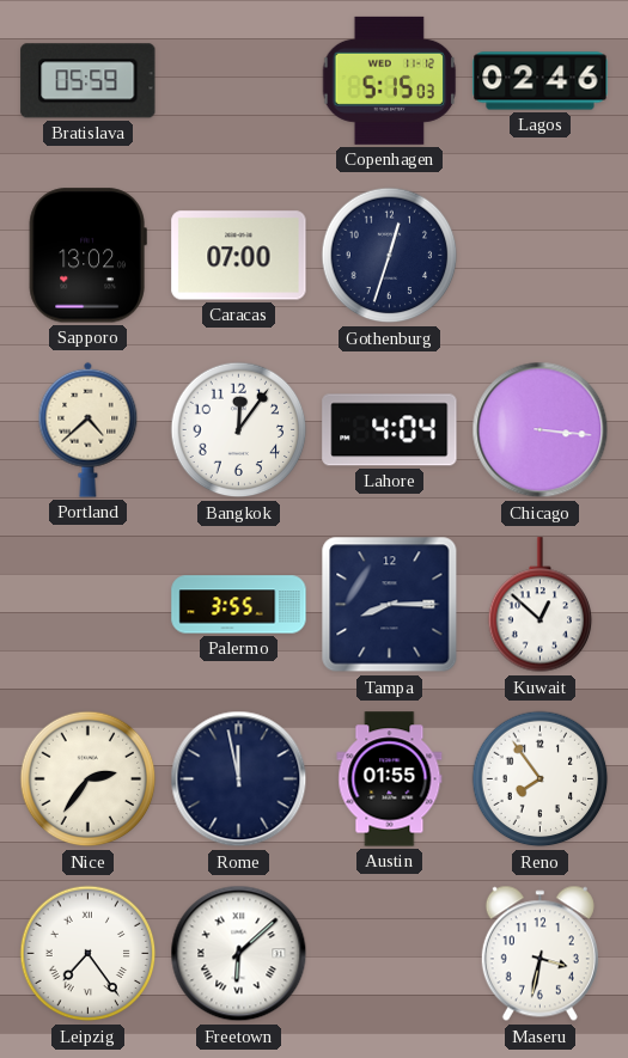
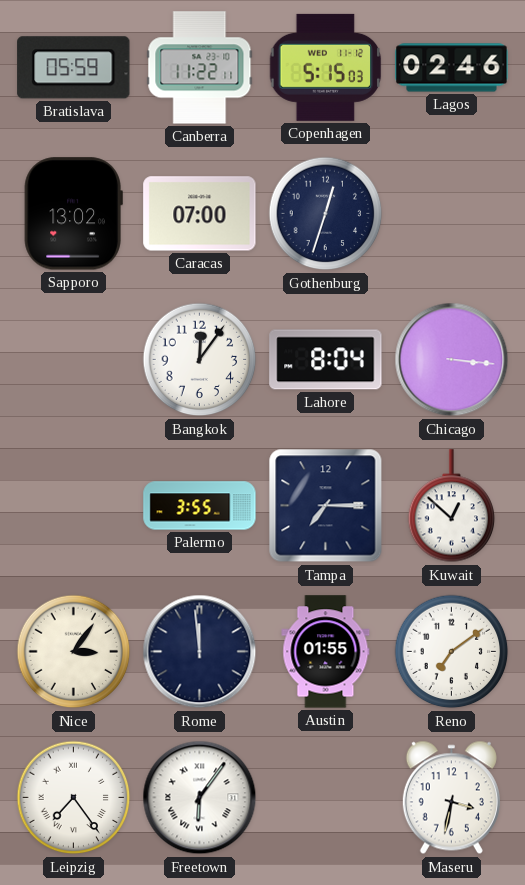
Canberra: none -> 11:22 (200, 68)
Portland: 4:38 -> none (89, 429)
Lahore: 4:04 -> 8:04 (326, 360)
Tampa: 8:15 -> 7:15 (326, 506)
Nice: 2:36 -> 3:06 (74, 652)
Rome: 11:58 -> 11:59 (200, 652)
Reno: 7:54 -> 7:09 (452, 652)
Freetown: 6:08 -> 6:06 (200, 798)
